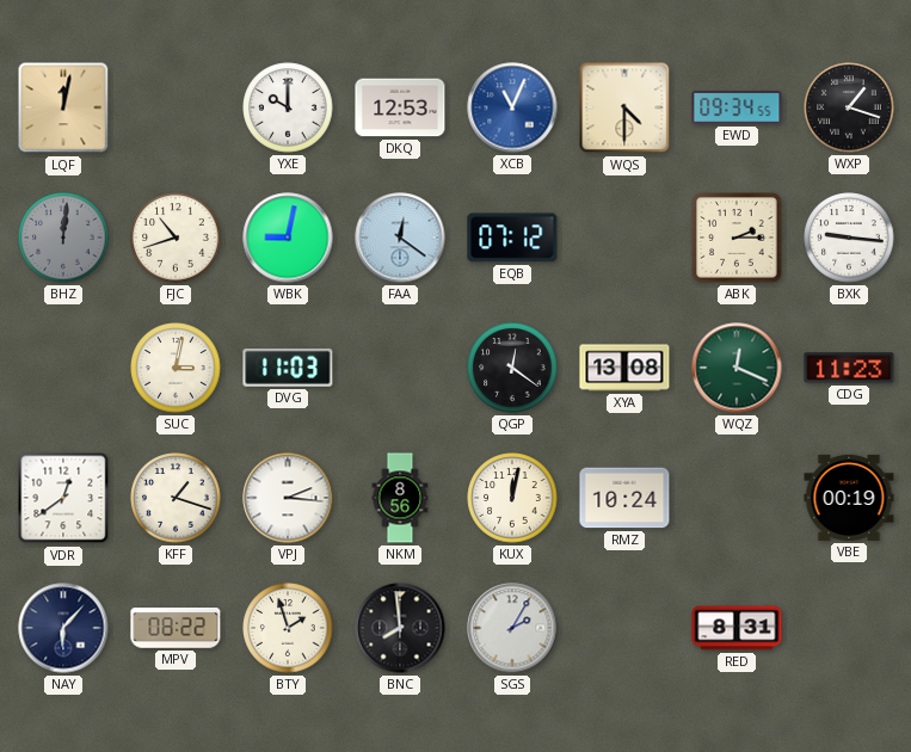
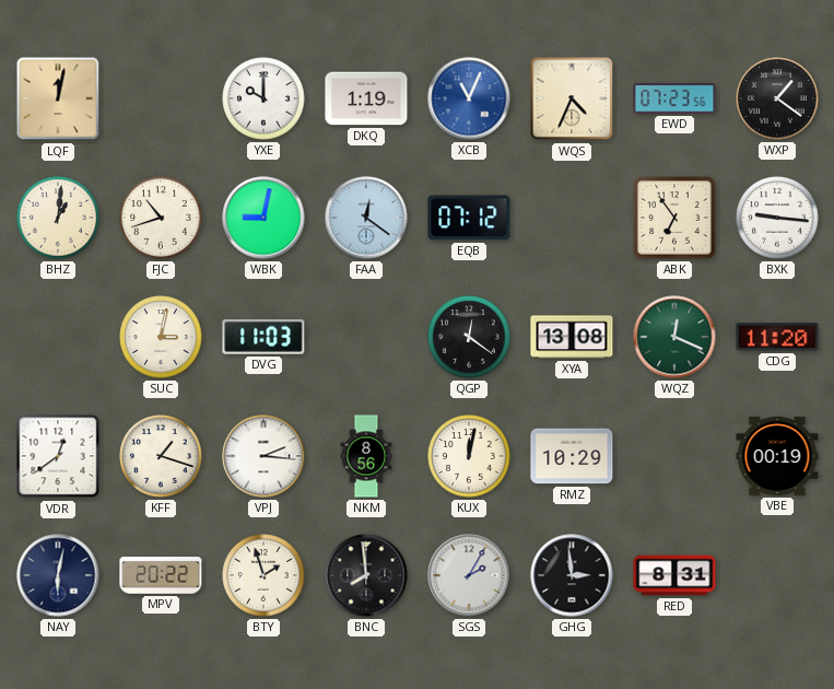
DKQ: 12:53 -> 1:19 (366, 98)
WQS: 4:30 -> 4:34 (572, 98)
EWD: 09:34 -> 07:23 (674, 100)
WXP: 1:18 -> 1:21 (777, 98)
BHZ: 12:01 -> 1:01 (58, 218)
BHZ dial: grey -> cream (58, 218)
ABK: 2:15 -> 6:54 (674, 218)
CDG: 11:23 -> 11:20 (777, 337)
RMZ: 10:24 -> 10:29 (572, 456)
NAY: 6:07 -> 6:02 (58, 575)
MPV: 08:22 -> 20:22 (161, 576)
GHG: none -> 2:59 (572, 575)
